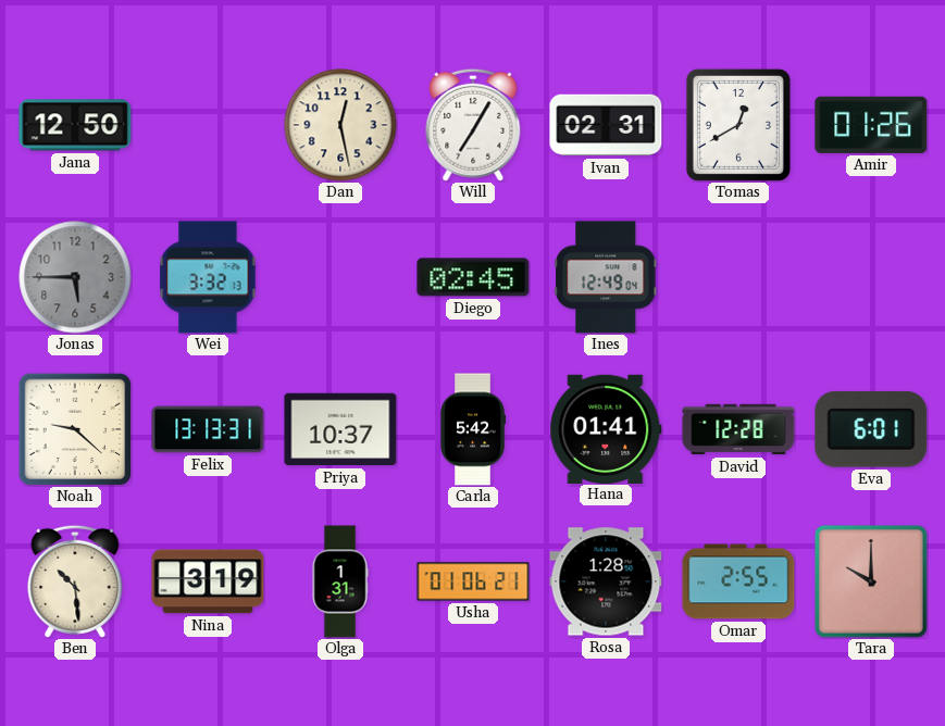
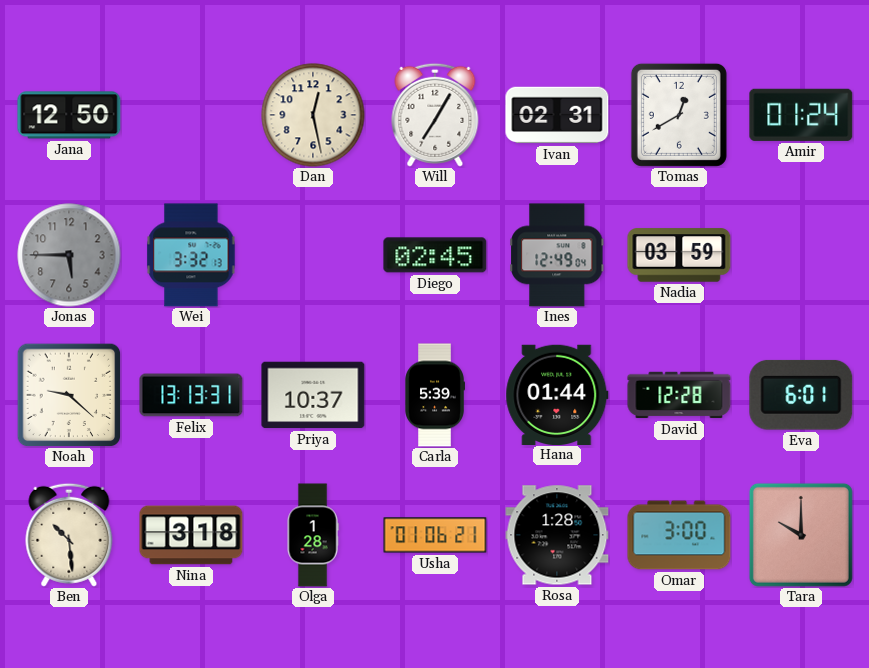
Amir: 01:26 -> 01:24 (801, 115)
Nadia: none -> 03:59 (679, 255)
Carla: 5:42 -> 5:39 (434, 395)
Hana: 01:41 -> 01:44 (557, 394)
Nina: 3:19 -> 3:18 (191, 535)
Olga: 1:31 -> 1:28 (313, 535)
Omar: 2:55 -> 3:00 (679, 535)
